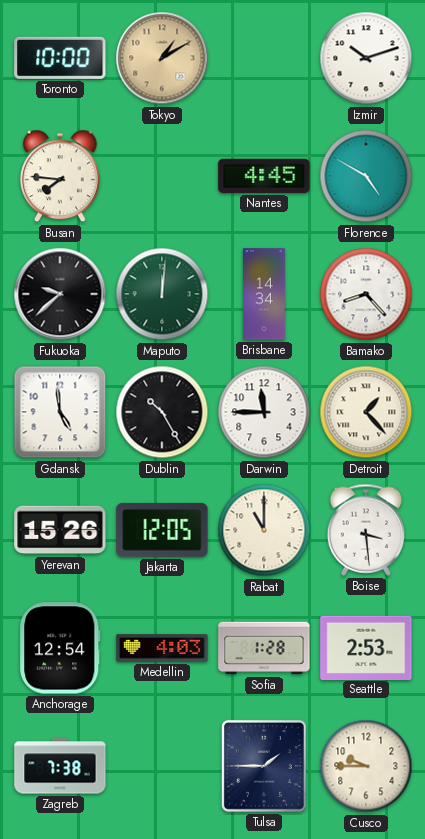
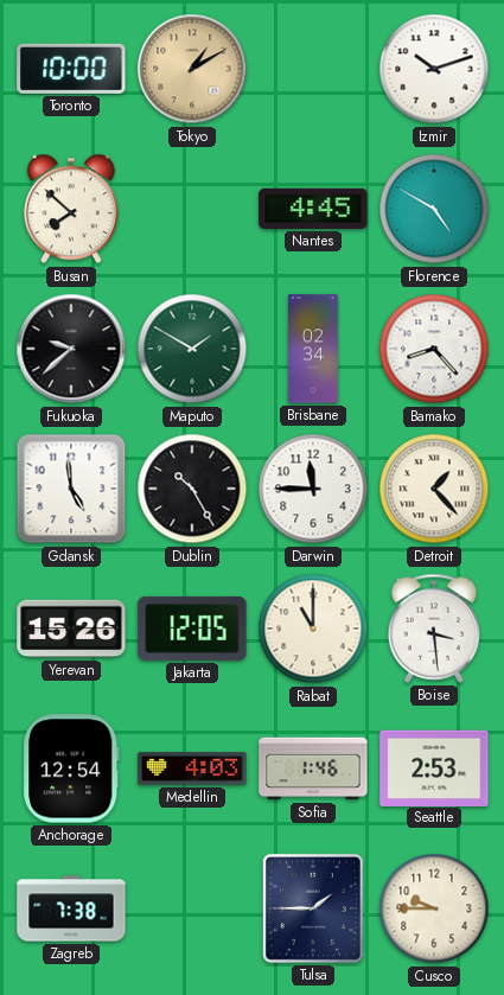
Busan: 7:46 -> 7:52 (71, 209)
Maputo: 12:01 -> 1:50 (192, 349)
Brisbane: 14:34 -> 02:34 (313, 349)
Sofia: 1:28 -> 1:46 (313, 768)
